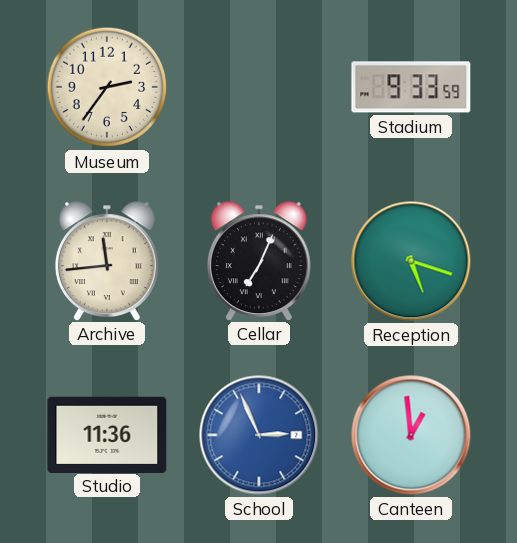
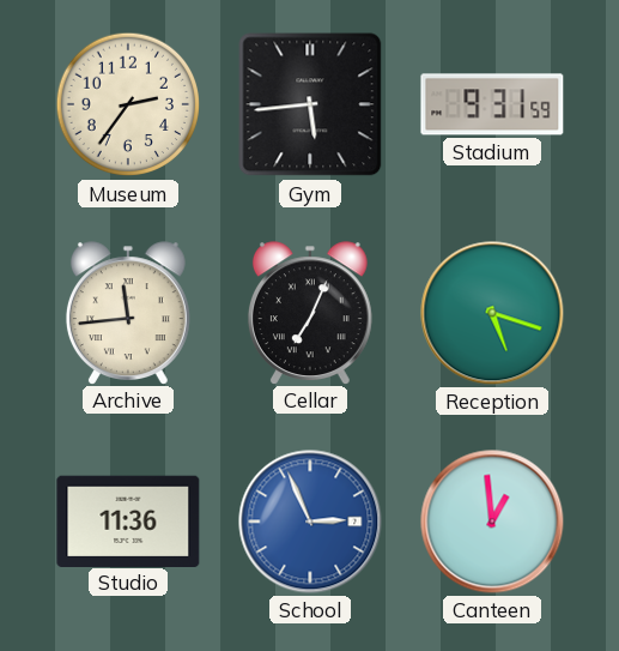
Gym: none -> 5:44 (310, 104)
Stadium: 9:33 -> 9:31 (492, 104)
